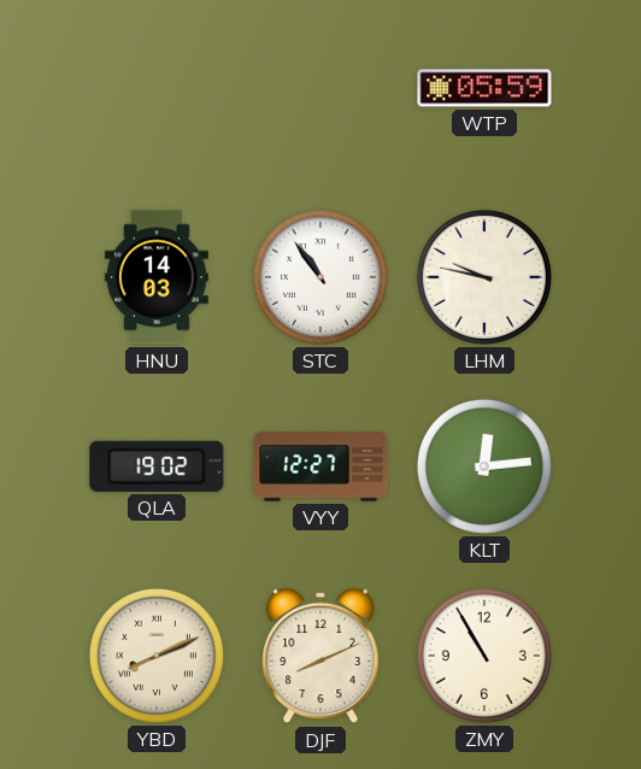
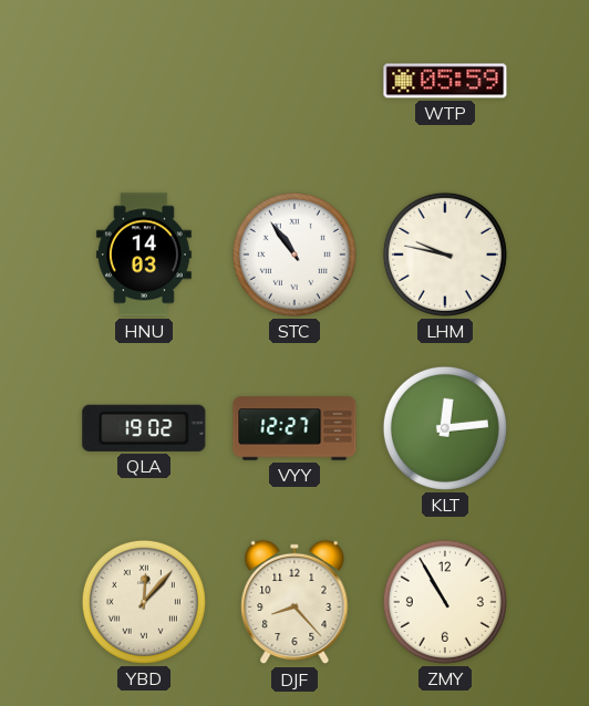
YBD: 8:11 -> 12:07 (144, 602)
DJF: 8:11 -> 8:23 (294, 602)
